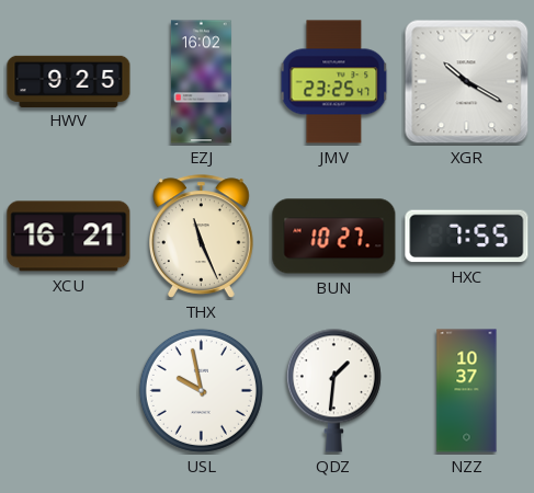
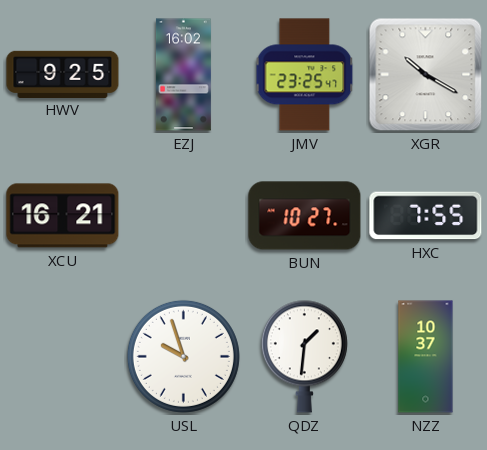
THX: 11:26 -> none (201, 237)
USL: 9:58 -> 9:57 (183, 356)
